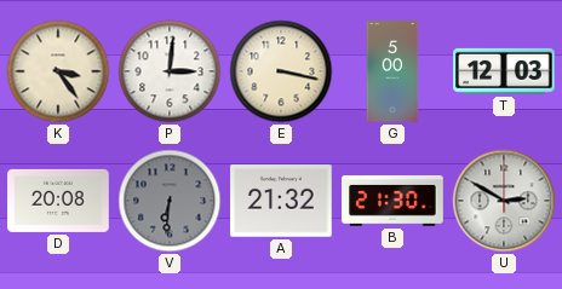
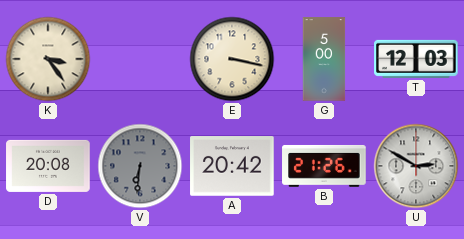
P: 3:01 -> none (170, 71)
A: 21:32 -> 20:42 (232, 166)
B: 21:30 -> 21:26 (324, 166)
